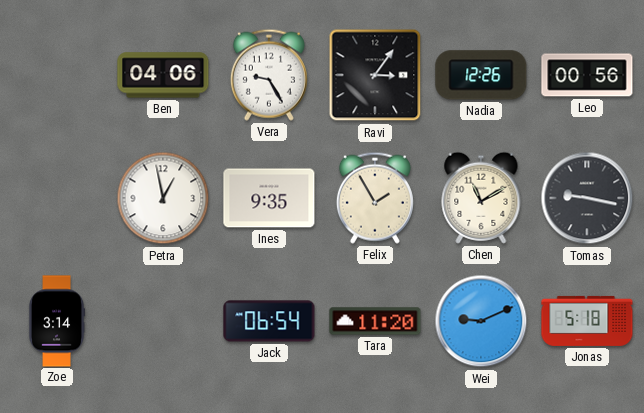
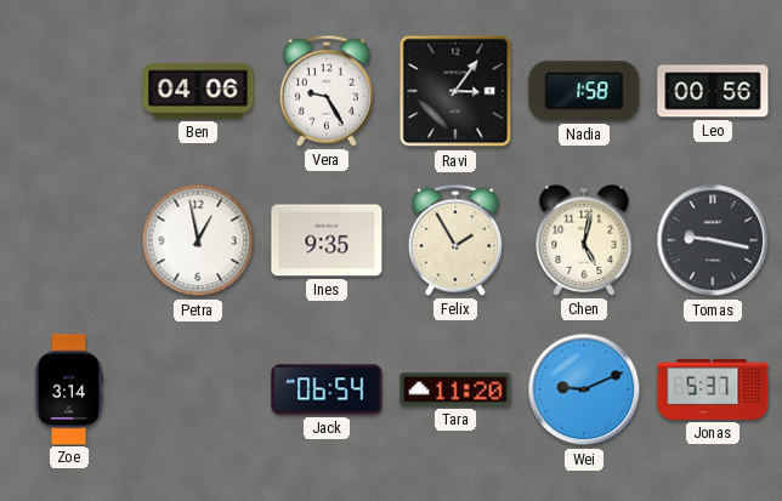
Nadia: 12:26 -> 1:58 (584, 91)
Chen: 11:10 -> 5:02 (584, 240)
Jonas: 5:18 -> 5:37 (713, 389)
